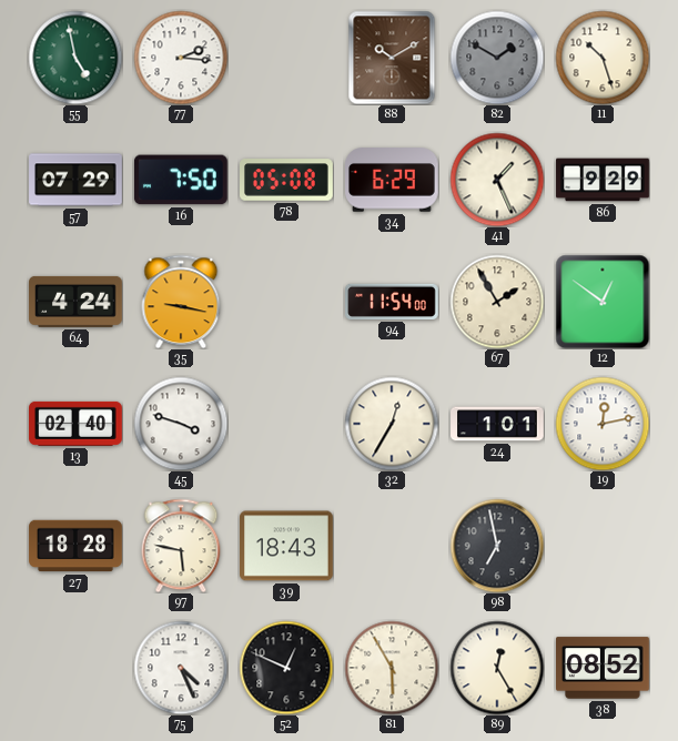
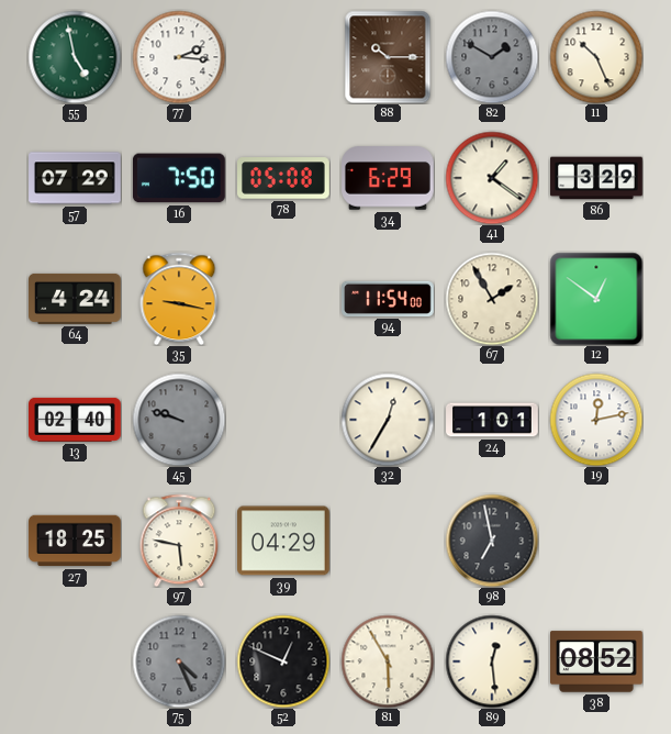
88: 10:10 -> 10:15 (388, 57)
11: 10:27 -> 10:26 (596, 57)
41: 1:26 -> 1:21 (492, 178)
86: 9:29 -> 3:29 (596, 178)
45: 3:48 -> 9:48 (179, 420)
45 dial: white -> grey (179, 420)
27: 18:28 -> 18:25 (75, 541)
39: 18:43 -> 04:29 (284, 541)
75 dial: white -> grey (179, 661)
89: 12:25 -> 12:29 (492, 661)
